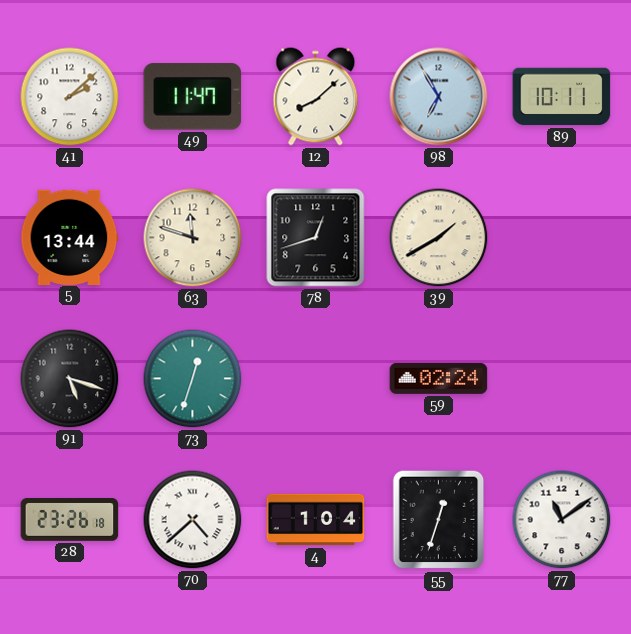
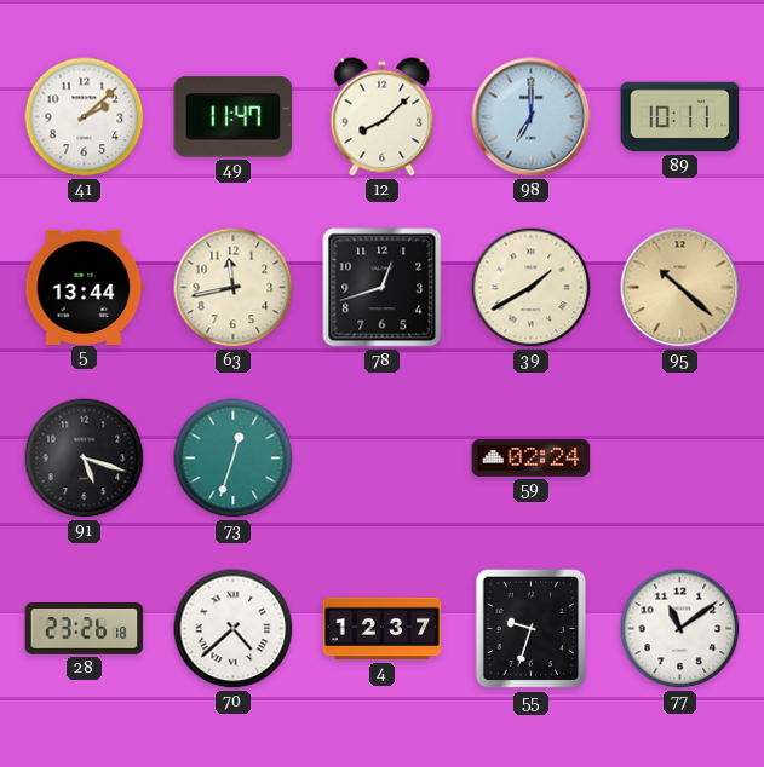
98: 6:55 -> 7:00 (532, 117)
63: 11:48 -> 11:43 (234, 288)
95: none -> 10:22 (680, 288)
4: 1:04 -> 12:37 (383, 629)
55: 12:33 -> 9:33 (532, 629)
